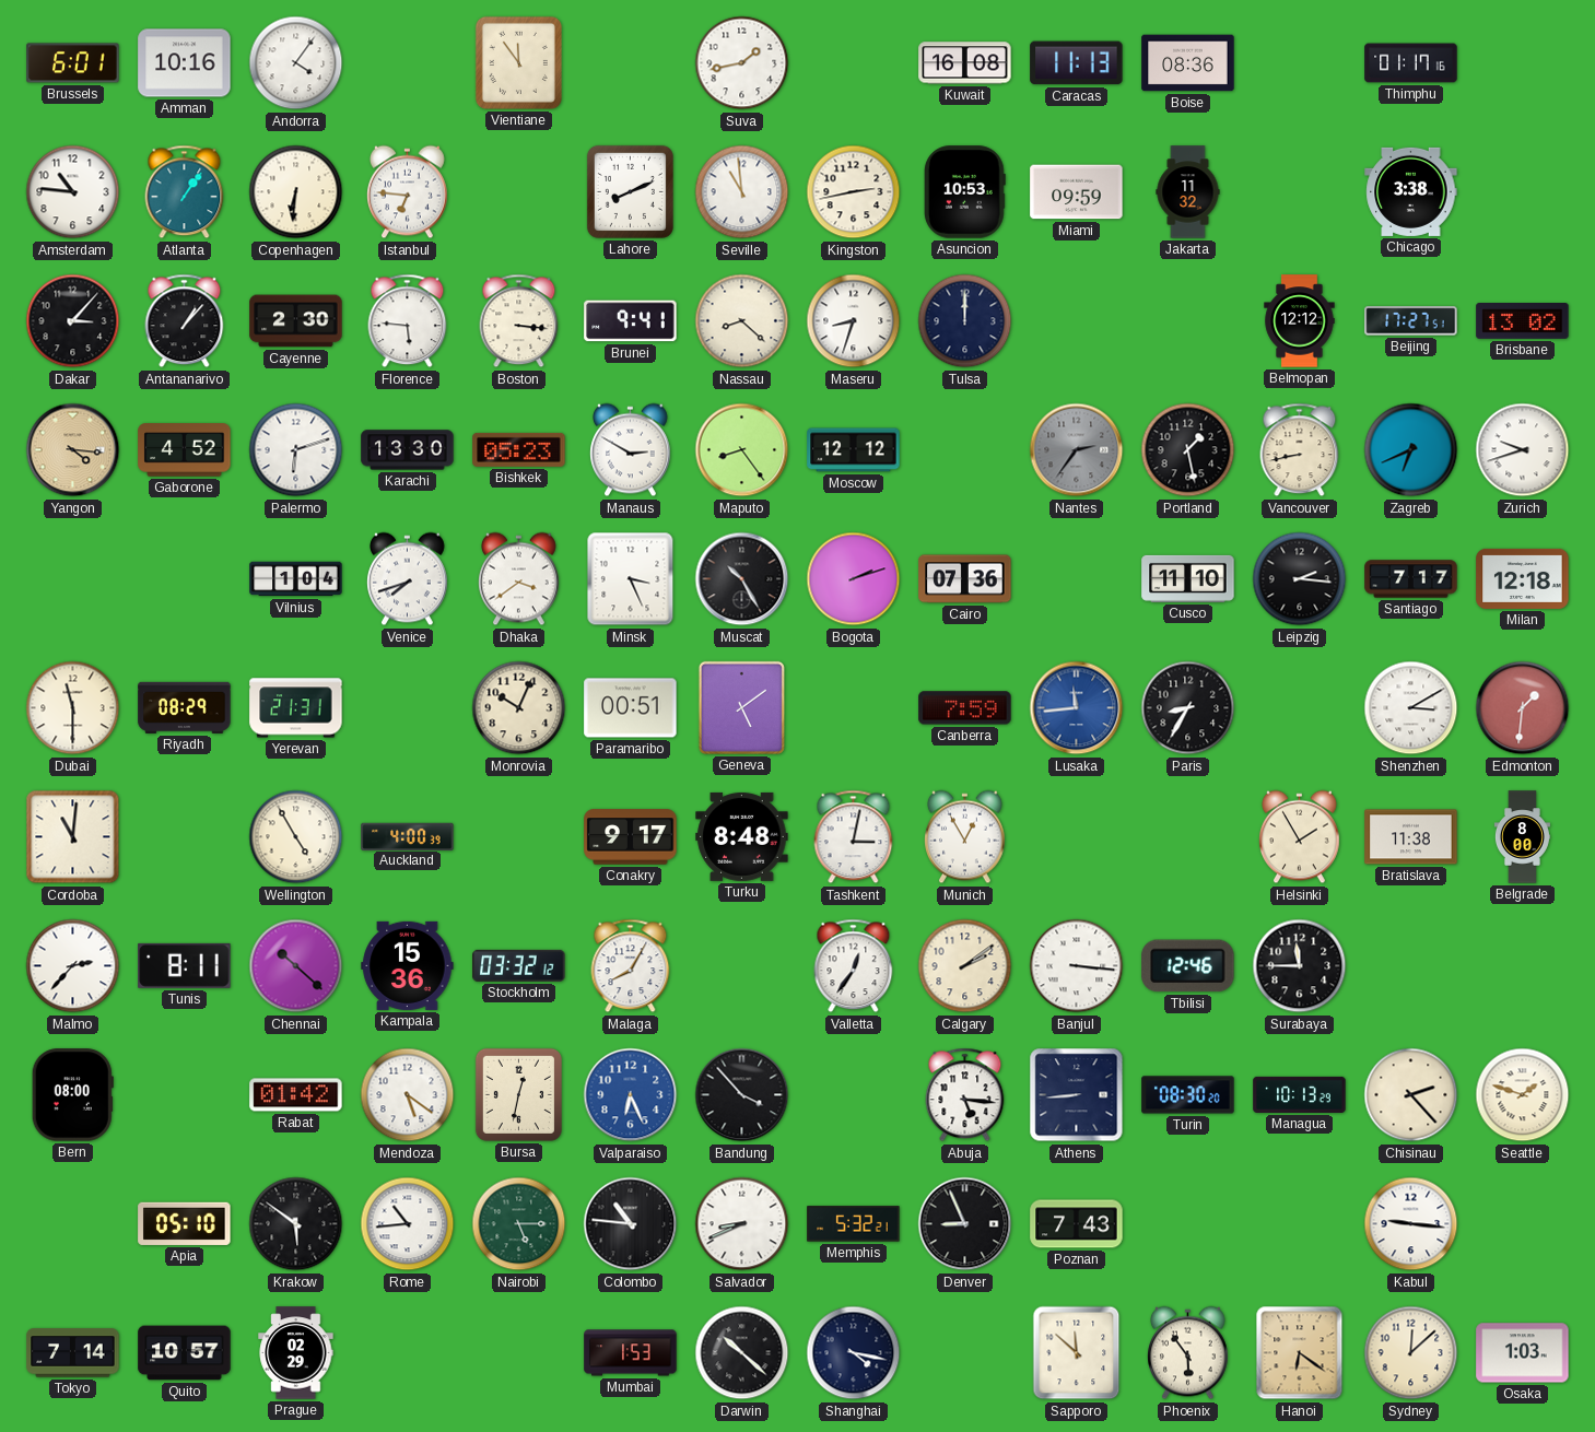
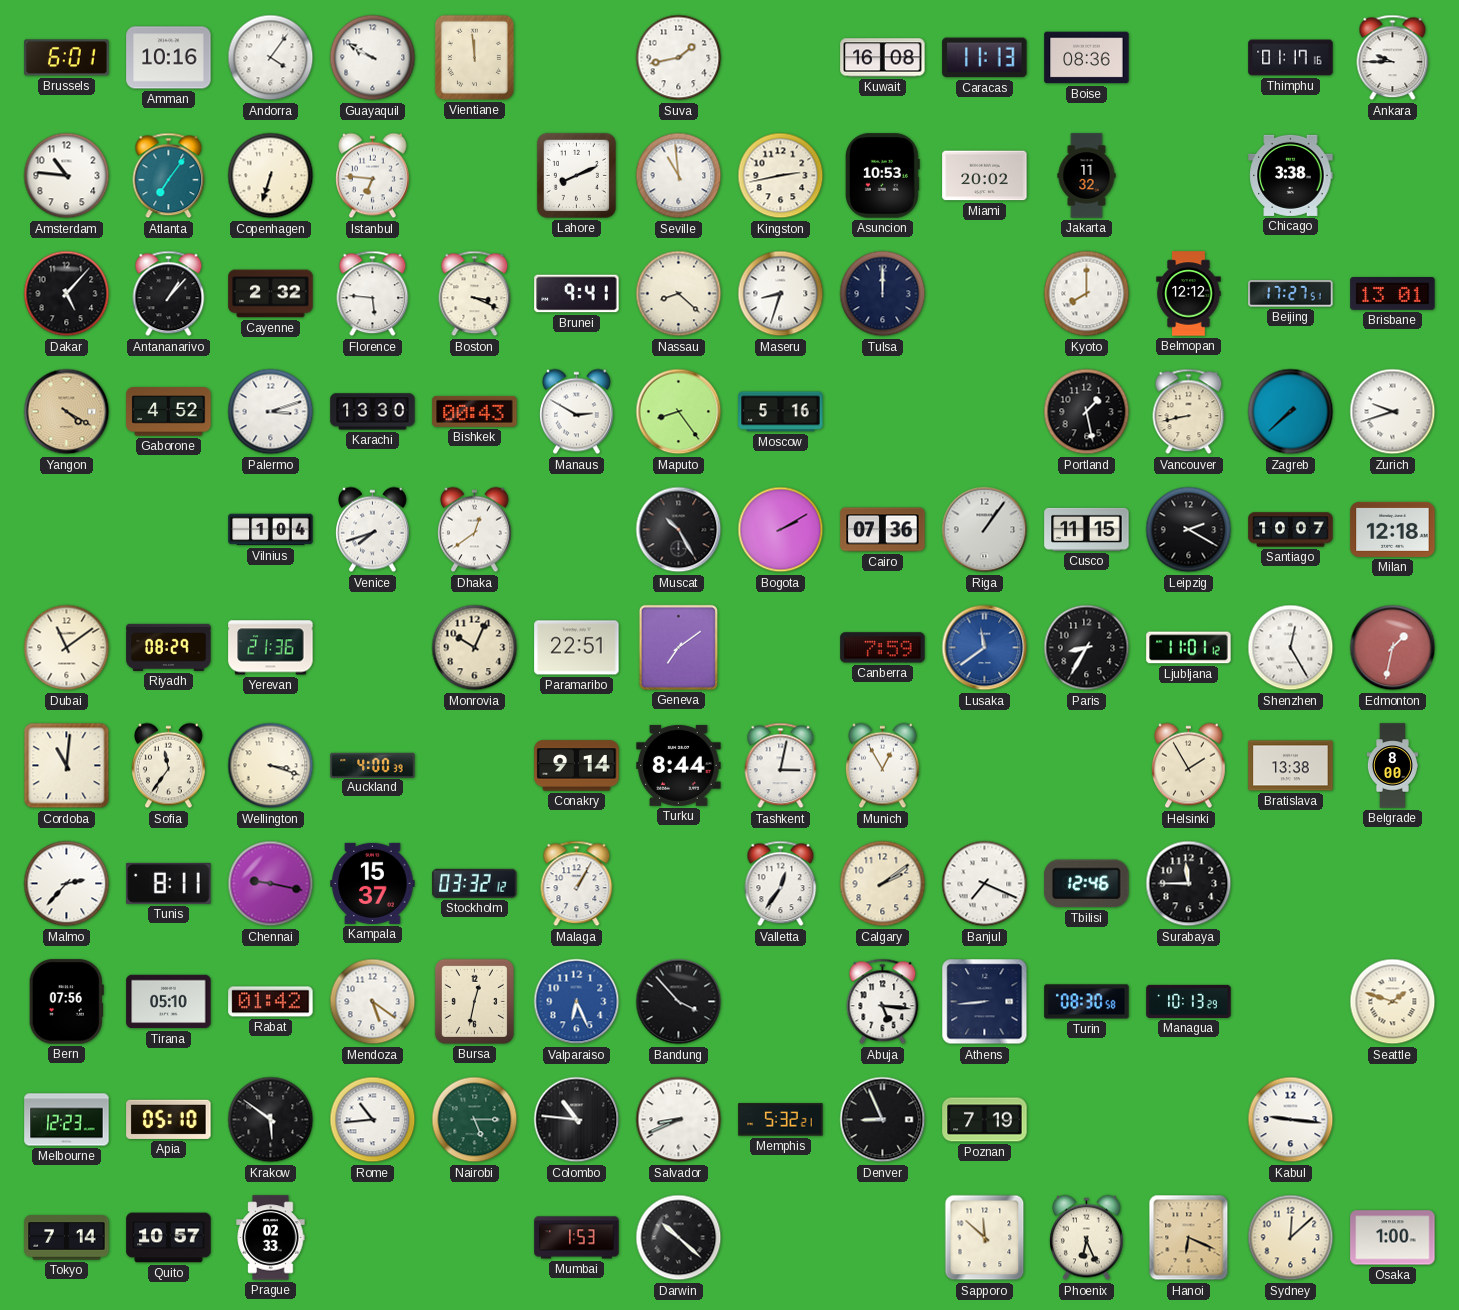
Guayaquil: none -> 9:50 (373, 58)
Vientiane: 11:54 -> 11:59 (474, 57)
Ankara: none -> 9:45 (1393, 58)
Atlanta: 1:06 -> 7:06 (169, 176)
Copenhagen: 6:31 -> 6:33 (271, 176)
Miami: 09:59 -> 20:02 (985, 176)
Dakar: 3:07 -> 5:07 (67, 294)
Cayenne: 2:30 -> 2:32 (271, 294)
Boston: 3:16 -> 3:19 (475, 294)
Kyoto: none -> 8:00 (1087, 294)
Brisbane: 13:02 -> 13:01 (1393, 294)
Yangon: 4:16 -> 4:20 (67, 412)
Palermo: 6:12 -> 3:12 (271, 412)
Bishkek: 05:23 -> 00:43 (475, 411)
Moscow: 12:12 -> 5:16 (781, 412)
Nantes: 2:36 -> none (1077, 450)
Zagreb: 6:41 -> 7:38 (1291, 412)
Dhaka: 3:39 -> 12:39 (475, 530)
Minsk: 3:26 -> none (631, 579)
Bogota: 2:12 -> 2:10 (781, 530)
Riga: none -> 1:06 (985, 530)
Cusco: 11:10 -> 11:15 (1087, 529)
Leipzig: 2:16 -> 2:20 (1189, 530)
Santiago: 7:17 -> 10:07 (1291, 530)
Dubai: 11:30 -> 11:09 (67, 648)
Yerevan: 21:31 -> 21:36 (271, 648)
Paramaribo: 00:51 -> 22:51 (577, 648)
Geneva: 5:09 -> 7:09 (678, 647)
Lusaka: 11:44 -> 11:39 (985, 648)
Ljubljana: none -> 11:01 (1189, 648)
Shenzhen: 3:10 -> 12:25 (1291, 648)
Edmonton: 1:31 -> 1:32 (1393, 648)
Sofia: none -> 11:36 (169, 766)
Wellington: 4:55 -> 3:18 (271, 766)
Conakry: 9:17 -> 9:14 (577, 766)
Turku: 8:48 -> 8:44 (679, 765)
Bratislava: 11:38 -> 13:38 (1291, 766)
Chennai: 10:22 -> 9:17 (271, 884)
Kampala: 15:36 -> 15:37 (373, 883)
Malaga: 8:05 -> 1:05 (577, 884)
Banjul: 3:16 -> 7:19 (985, 884)
Bern: 08:00 -> 07:56 (66, 1002)
Tirana: none -> 05:10 (169, 1002)
Turin: 08:30:20 -> 08:30:58 (1087, 1002)
Chisinau: 2:23 -> none (1411, 1095)
Melbourne: none -> 12:23 (67, 1120)
Poznan: 7:43 -> 7:19 (985, 1120)
Prague: 02:29 -> 02:33 (271, 1238)
Shanghai: 4:17 -> none (854, 1353)
Phoenix: 5:54 -> 6:26 (1087, 1238)
Hanoi: 6:21 -> 6:19 (1189, 1238)
Osaka: 1:03 -> 1:00 (1393, 1238)
